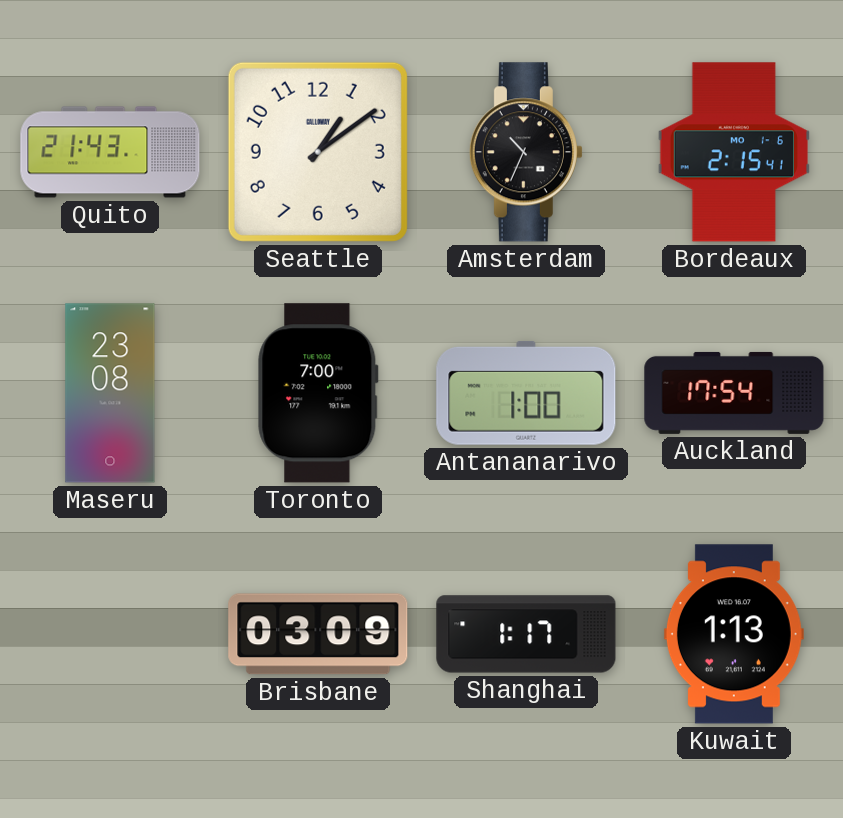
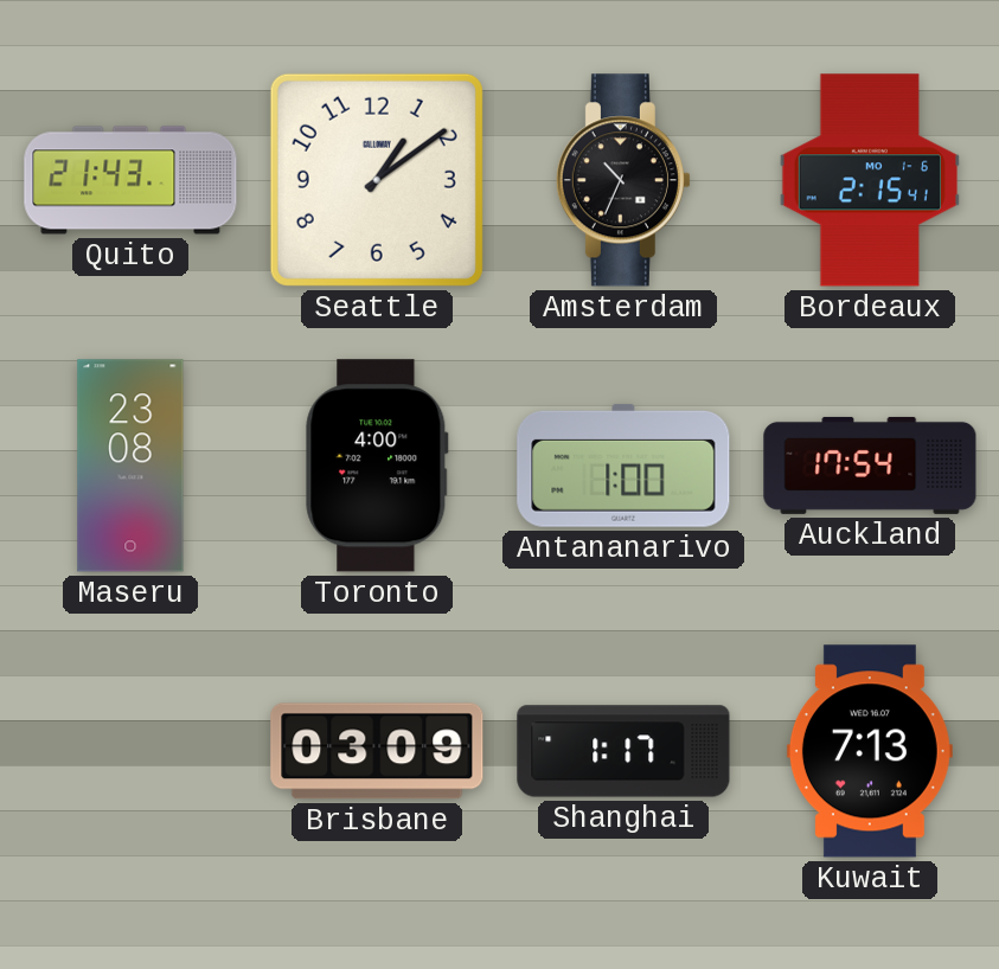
Toronto: 7:00 -> 4:00 (377, 466)
Kuwait: 1:13 -> 7:13 (870, 751)
